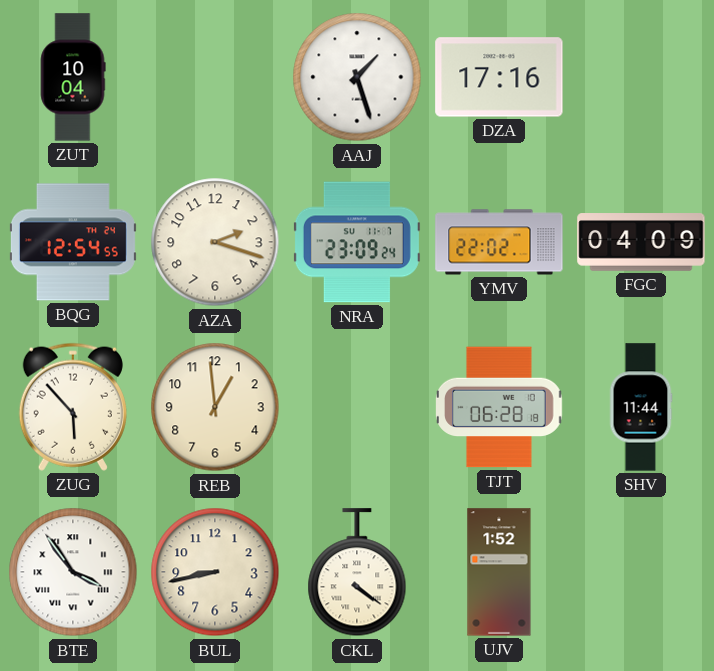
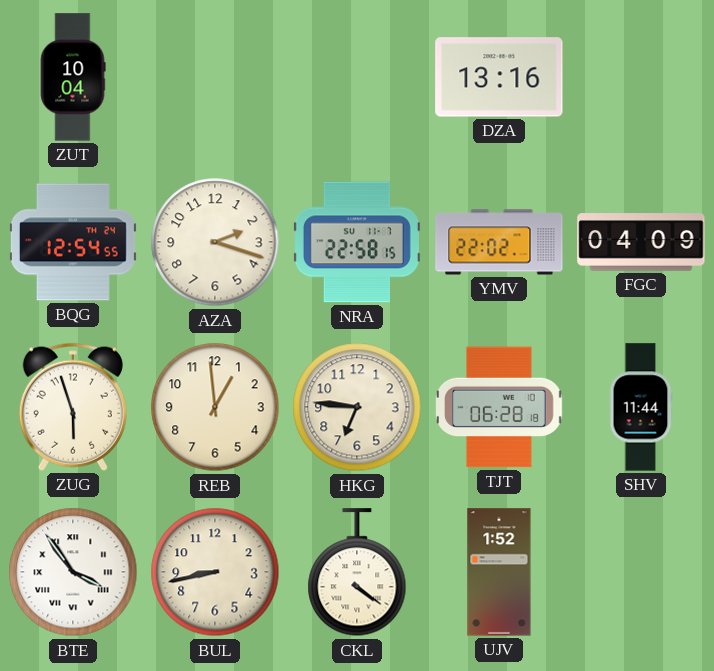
AAJ: 1:27 -> none (357, 77)
DZA: 17:16 -> 13:16 (499, 77)
NRA: 23:09 -> 22:58 (357, 242)
ZUG: 5:53 -> 5:57 (73, 407)
HKG: none -> 6:46 (357, 407)
